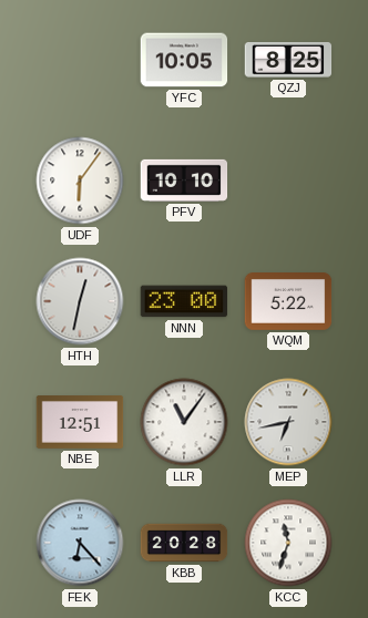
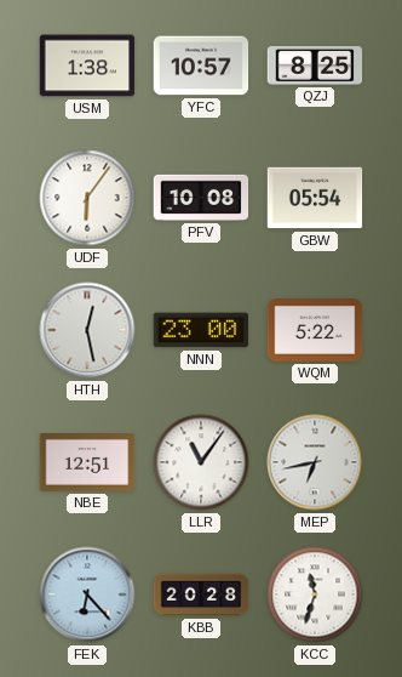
USM: none -> 1:38 (87, 66)
YFC: 10:05 -> 10:57 (201, 66)
PFV: 10:10 -> 10:08 (201, 198)
GBW: none -> 05:54 (315, 198)
HTH: 12:32 -> 12:28 (87, 330)
